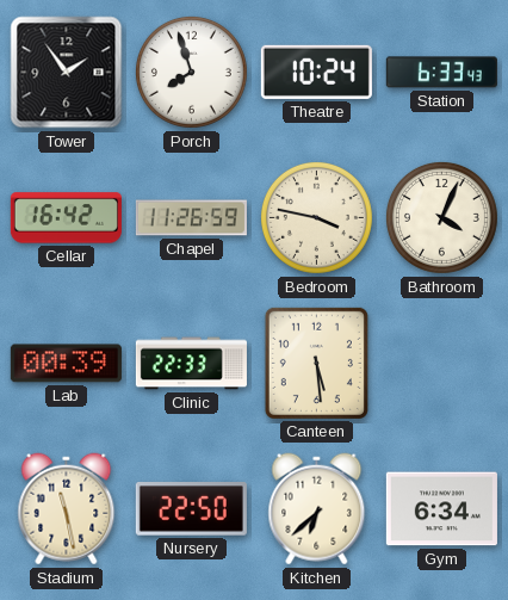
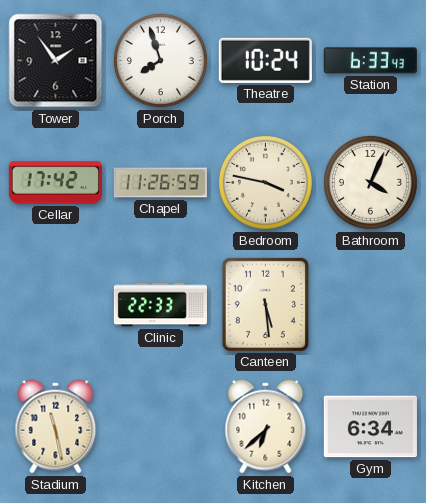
Cellar: 16:42 -> 17:42 (55, 183)
Lab: 00:39 -> none (66, 364)
Nursery: 22:50 -> none (191, 509)
